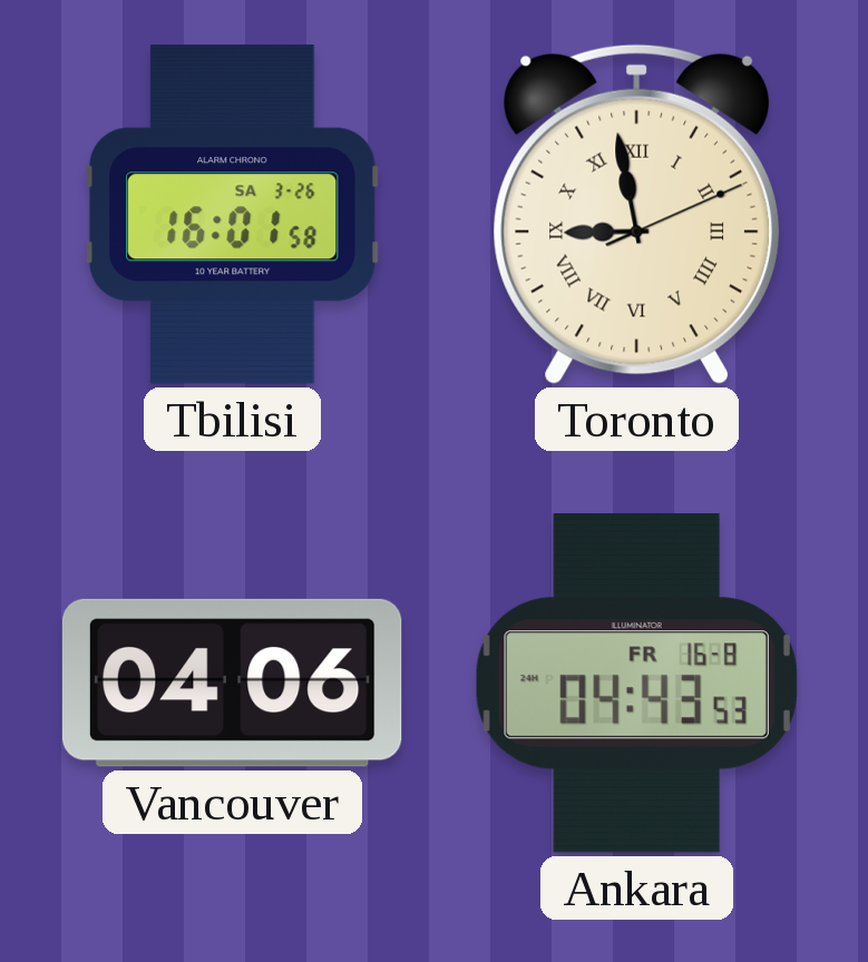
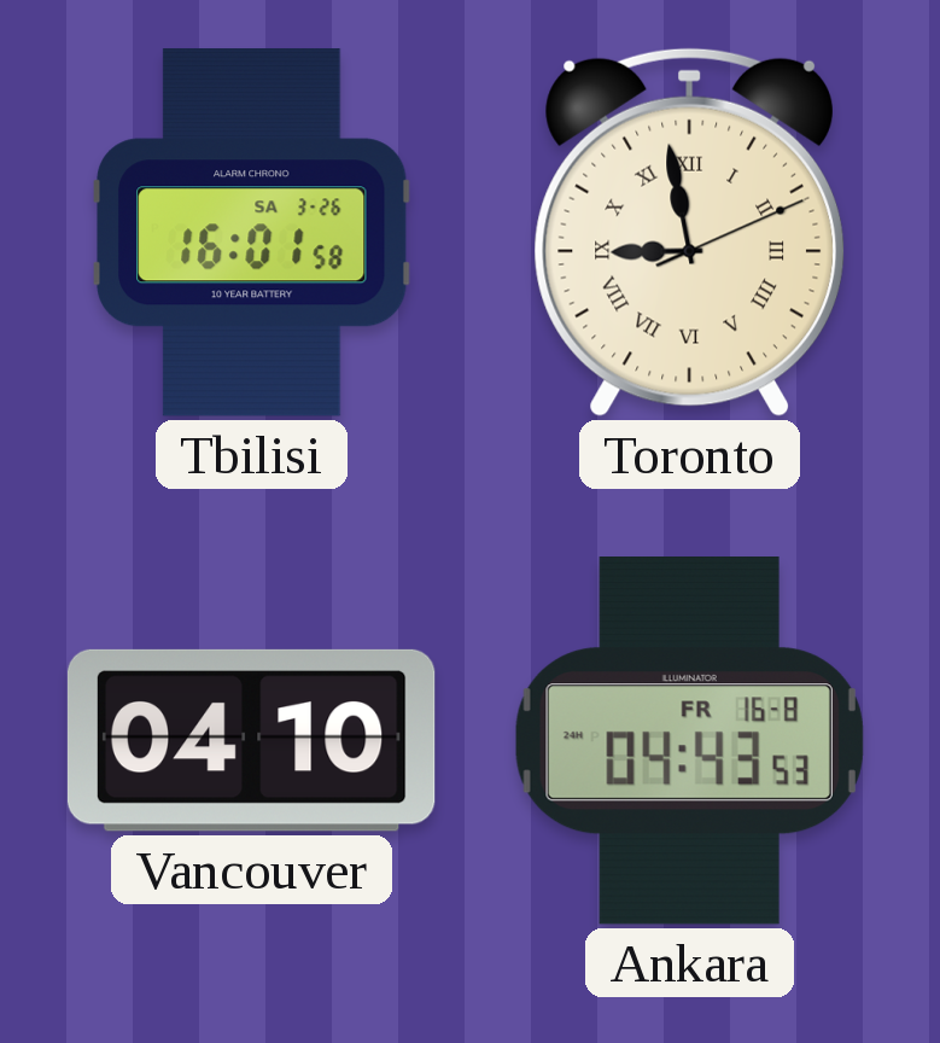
Vancouver: 04:06 -> 04:10 (251, 740)
